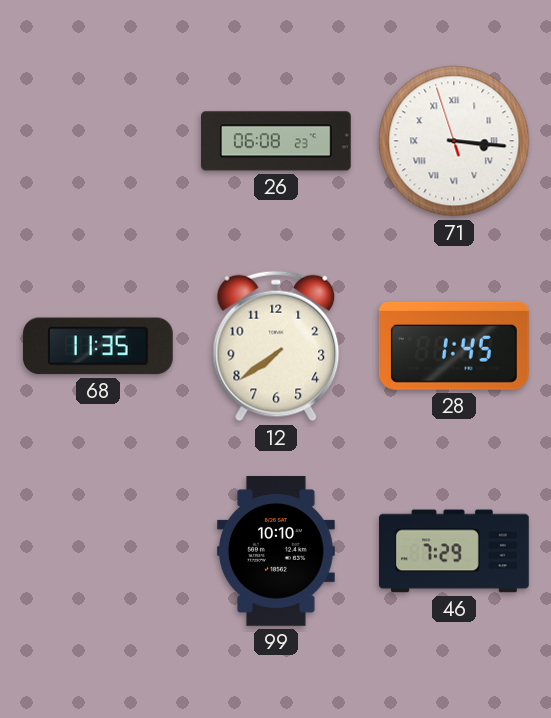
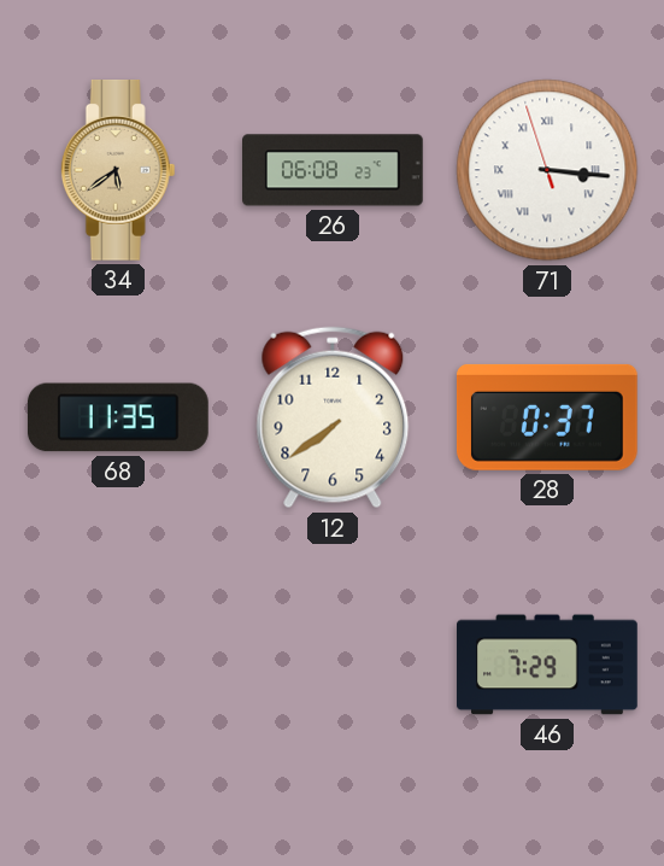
34: none -> 5:39 (118, 171)
28: 1:45 -> 0:37 (547, 417)
99: 10:10 -> none (276, 552)
